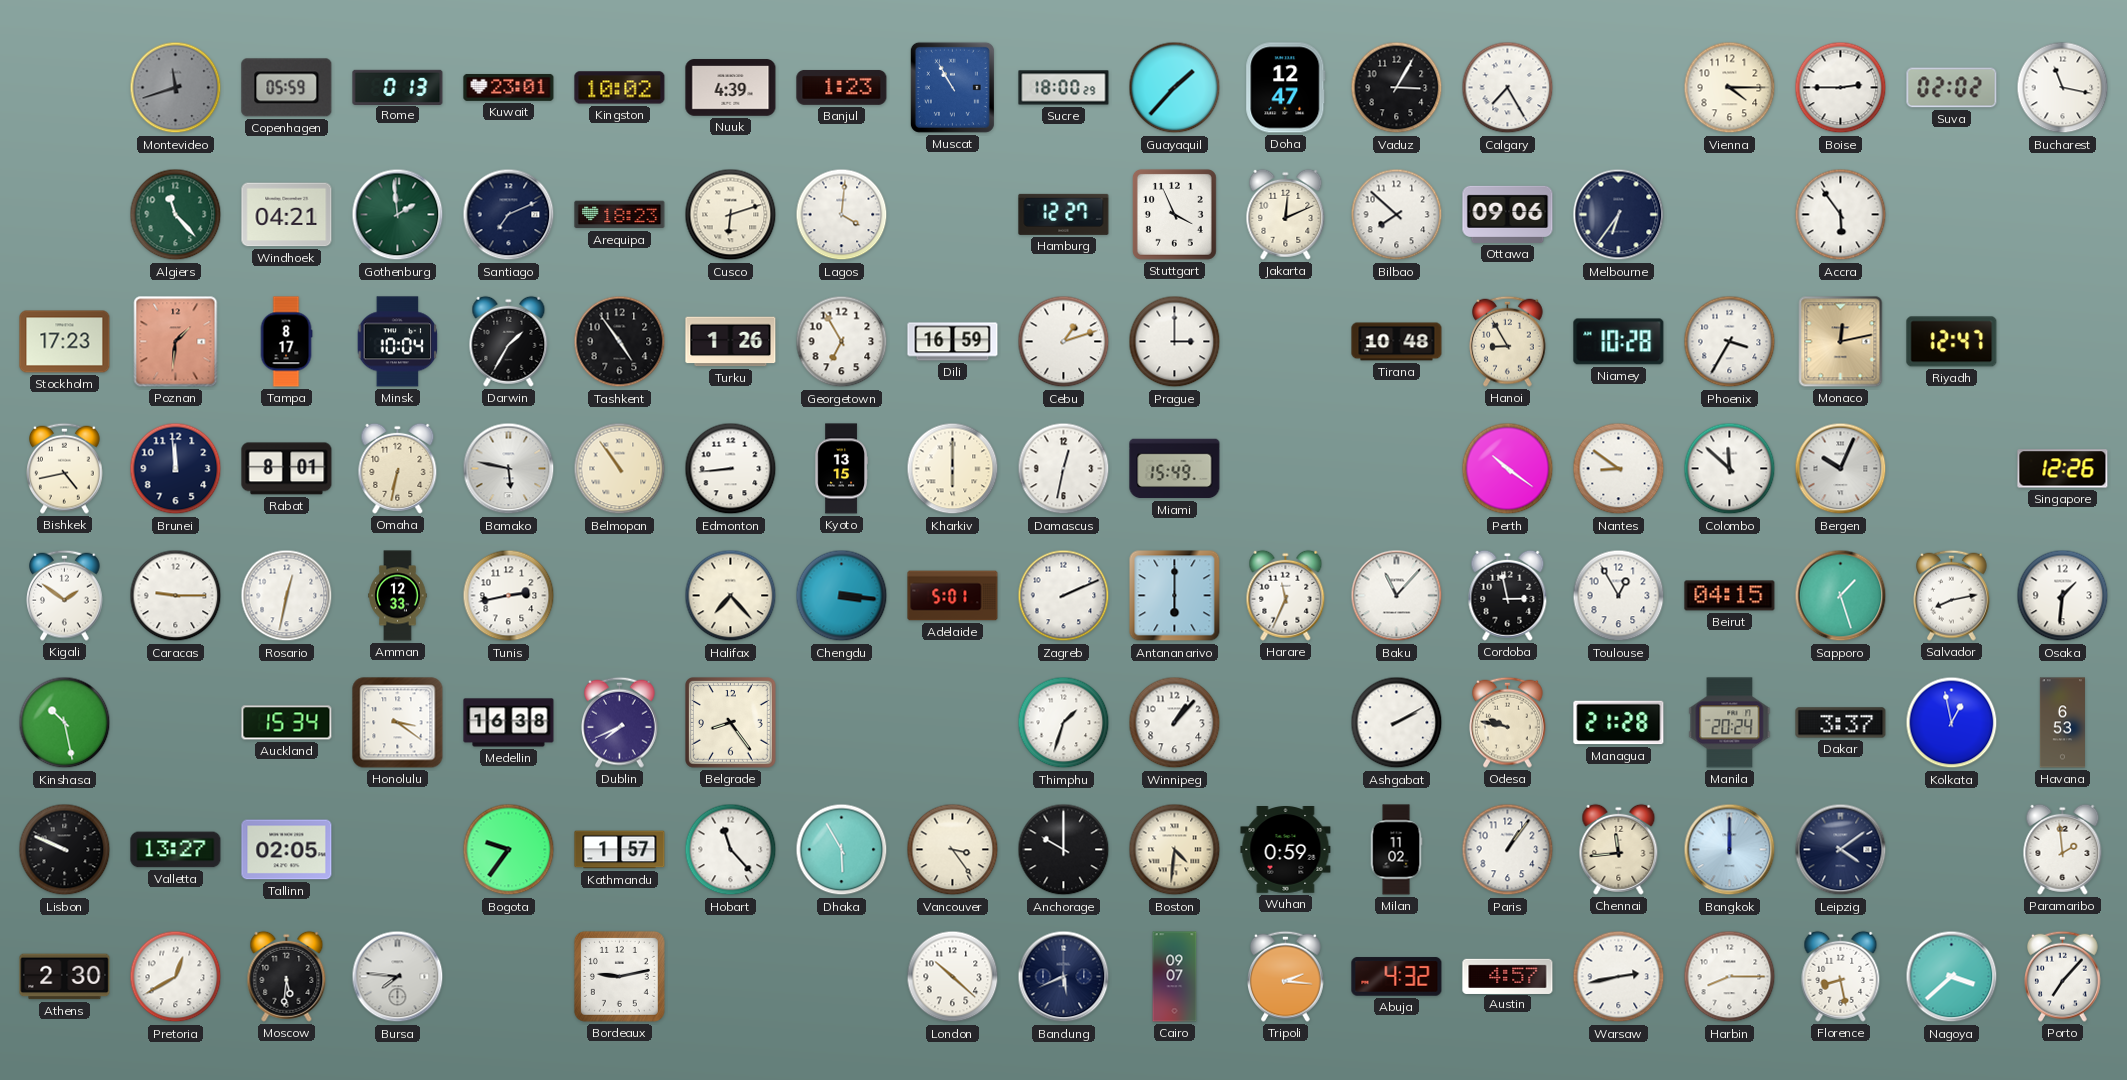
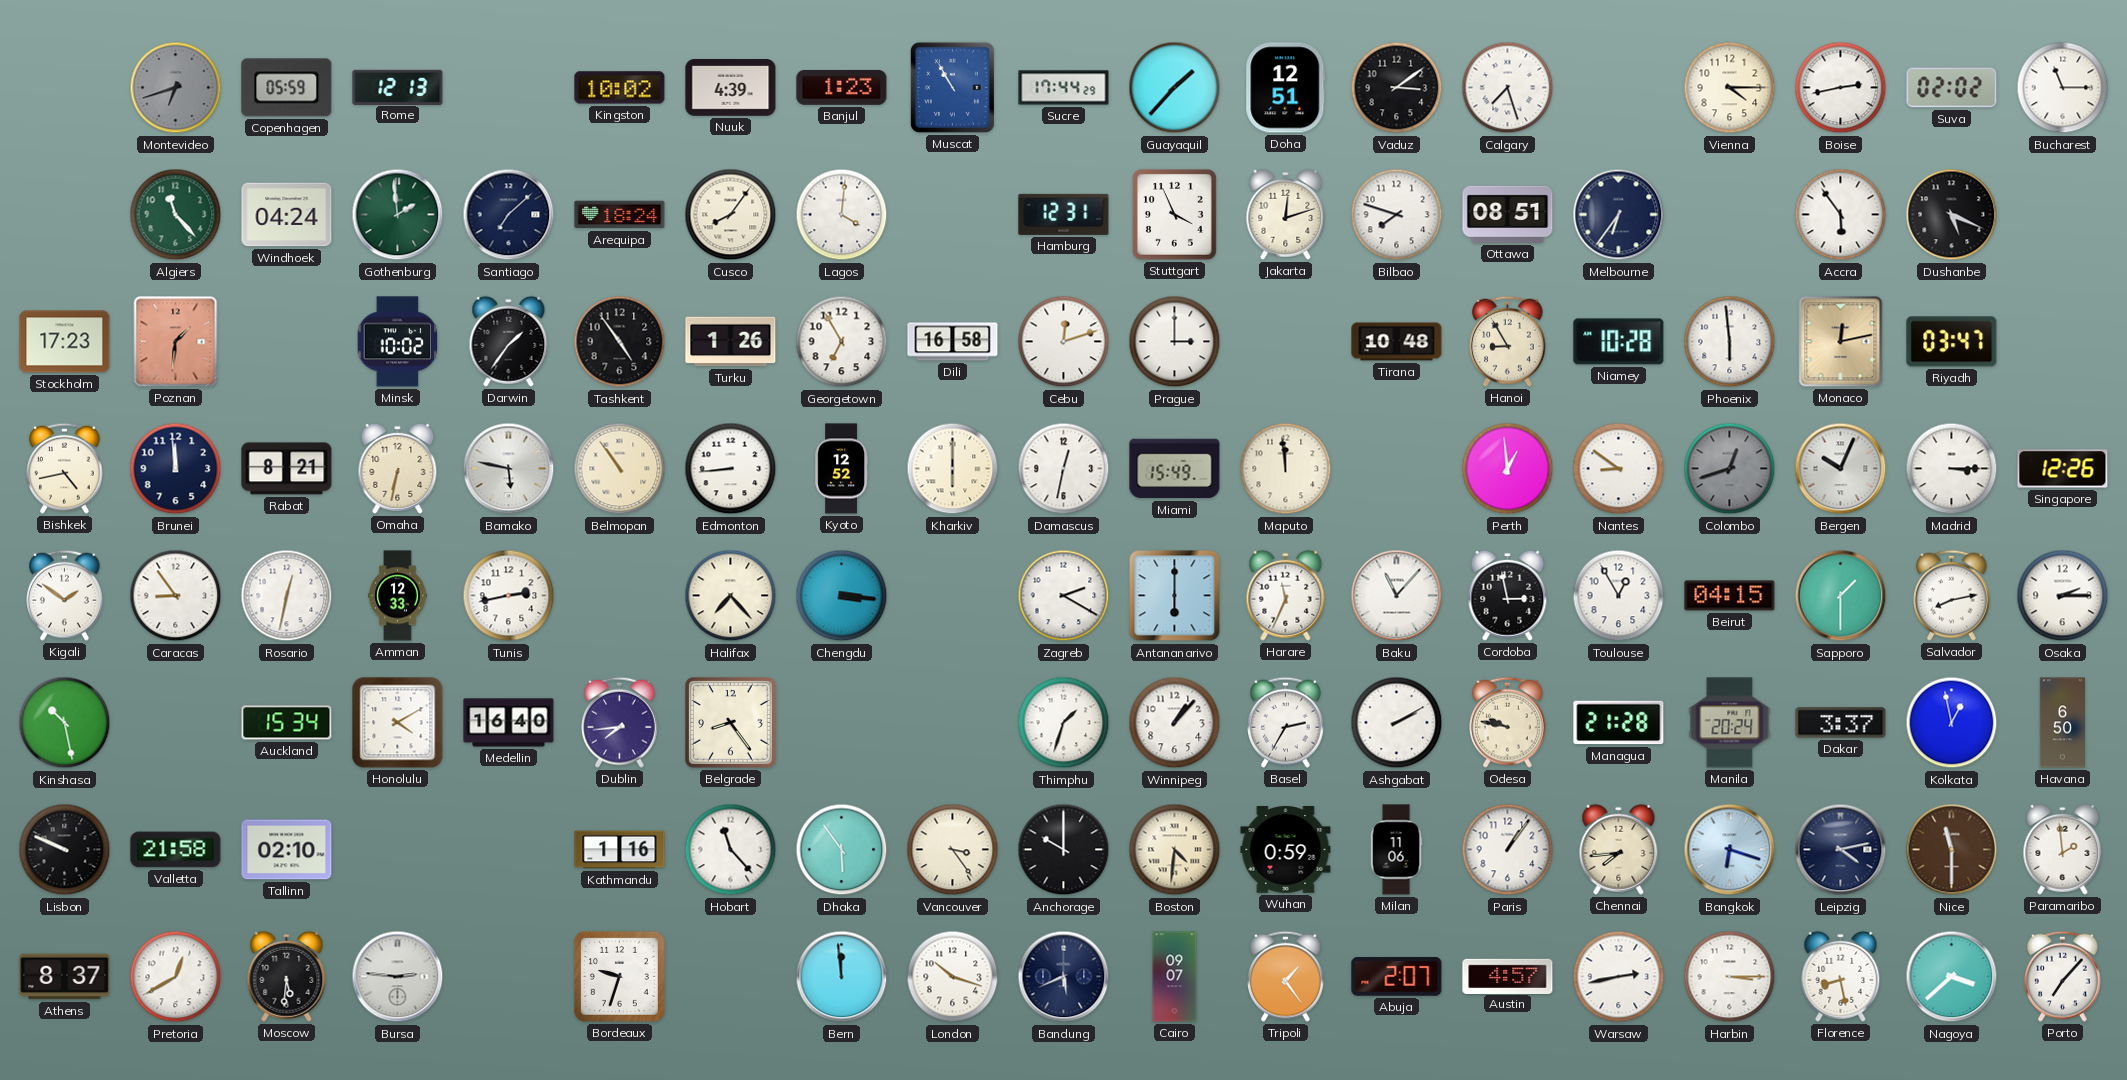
Montevideo: 11:42 -> 6:42 (176, 88)
Rome: 0:13 -> 12:13 (398, 87)
Kuwait: 23:01 -> none (509, 87)
Sucre: 18:00 -> 17:44 (1064, 88)
Doha: 12:47 -> 12:51 (1286, 88)
Vaduz: 3:05 -> 3:09 (1397, 88)
Calgary: 7:25 -> 7:27 (1508, 88)
Boise: 2:45 -> 2:43 (1841, 88)
Bucharest: 11:17 -> 11:15 (2063, 88)
Windhoek: 04:21 -> 04:24 (287, 215)
Santiago: 7:11 -> 7:08 (509, 215)
Arequipa: 18:23 -> 18:24 (620, 215)
Cusco: 6:12 -> 8:06 (731, 215)
Hamburg: 12:27 -> 12:31 (1064, 214)
Jakarta: 12:11 -> 12:12 (1286, 214)
Bilbao: 7:52 -> 7:48 (1397, 215)
Ottawa: 09:06 -> 08:51 (1508, 214)
Dushanbe: none -> 5:19 (1952, 215)
Tampa: 8:17 -> none (286, 342)
Minsk: 10:04 -> 10:02 (398, 342)
Darwin: 1:35 -> 1:36 (509, 341)
Dili: 16:59 -> 16:58 (953, 342)
Cebu: 1:12 -> 12:12 (1064, 342)
Phoenix: 3:35 -> 5:59 (1730, 342)
Riyadh: 12:47 -> 03:47 (1952, 342)
Rabat: 8:01 -> 8:21 (287, 469)
Kyoto: 13:15 -> 12:52 (841, 469)
Maputo: none -> 11:59 (1286, 469)
Perth: 10:21 -> 12:59 (1508, 469)
Colombo: 11:52 -> 12:42 (1730, 469)
Colombo dial: white -> grey (1730, 469)
Madrid: none -> 3:15 (1952, 469)
Caracas: 9:15 -> 8:54 (176, 596)
Adelaide: 5:01 -> none (953, 596)
Zagreb: 2:11 -> 2:20 (1064, 596)
Sapporo: 1:27 -> 1:30 (1841, 596)
Osaka: 1:31 -> 2:15 (2063, 596)
Honolulu: 3:21 -> 4:10 (398, 723)
Medellin: 16:38 -> 16:40 (509, 723)
Dublin: 7:41 -> 7:44 (620, 722)
Basel: none -> 2:35 (1286, 722)
Havana: 6:53 -> 6:50 (2063, 723)
Valletta: 13:27 -> 21:58 (176, 850)
Tallinn: 02:05 -> 02:10 (287, 850)
Bogota: 9:36 -> none (509, 850)
Kathmandu: 1:57 -> 1:16 (620, 850)
Dhaka: 5:55 -> 5:54 (842, 850)
Milan: 11:02 -> 11:06 (1396, 850)
Chennai: 11:44 -> 7:44 (1619, 849)
Bangkok: 12:00 -> 6:18 (1730, 850)
Leipzig: 4:09 -> 4:13 (1841, 850)
Nice: none -> 11:30 (1952, 850)
Athens: 2:30 -> 8:37 (65, 977)
Bursa: 7:46 -> 2:46 (398, 977)
Bordeaux: 9:13 -> 9:33 (619, 976)
Bern: none -> 11:59 (842, 977)
London: 10:22 -> 10:18 (953, 977)
Tripoli: 2:16 -> 1:24 (1286, 976)
Abuja: 4:32 -> 2:07 (1397, 977)
Harbin: 8:15 -> 3:15 (1730, 977)
